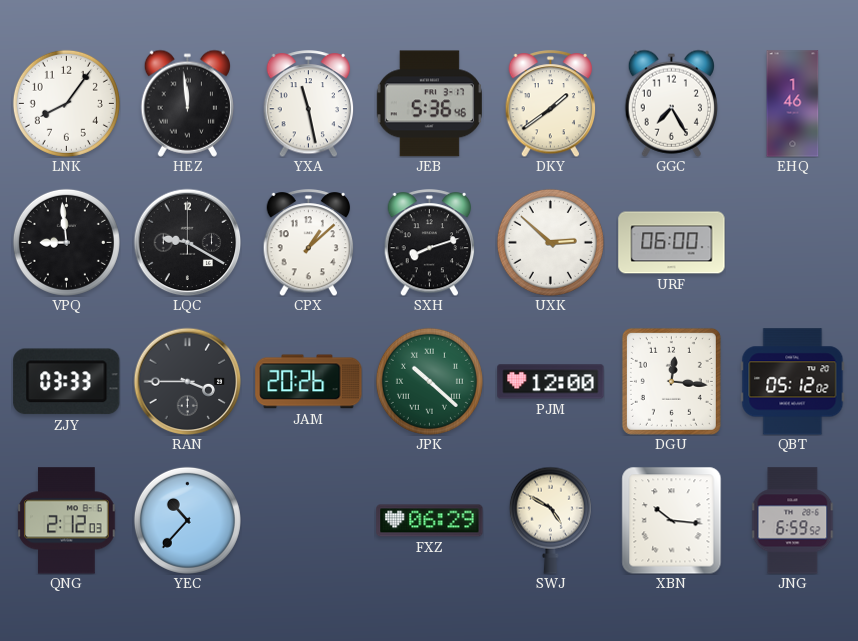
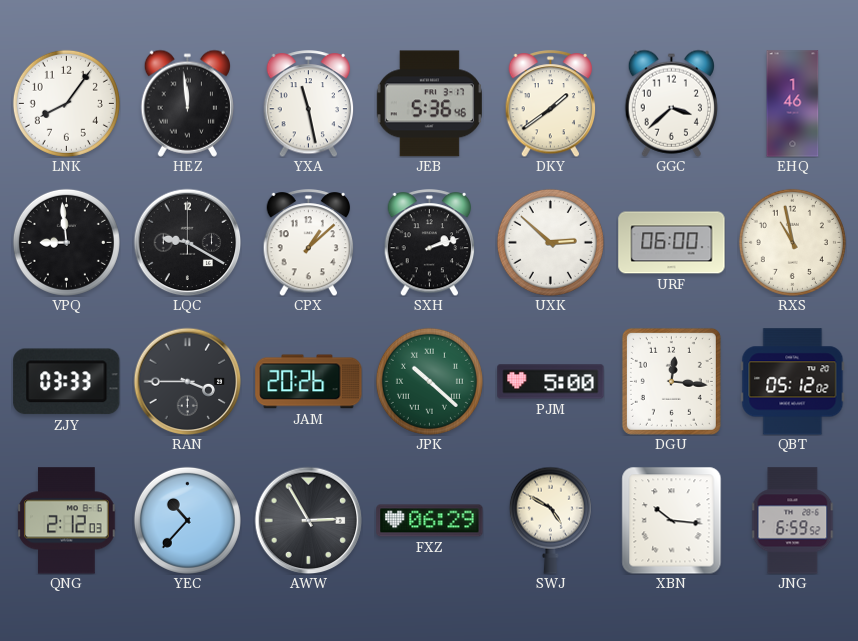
GGC: 7:25 -> 3:38 (671, 103)
SXH: 8:12 -> 2:12 (430, 243)
RXS: none -> 10:58 (792, 242)
PJM: 12:00 -> 5:00 (551, 382)
AWW: none -> 2:55 (308, 520)
